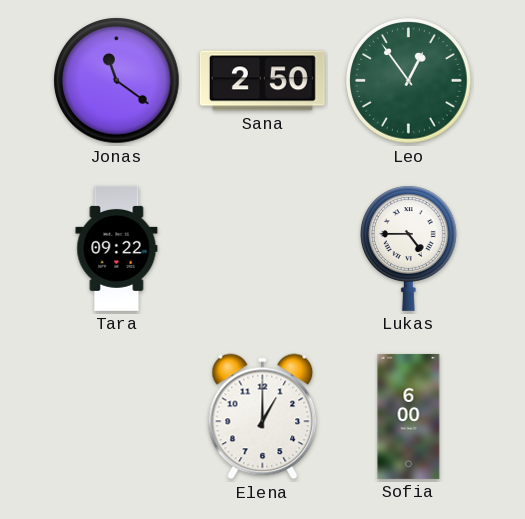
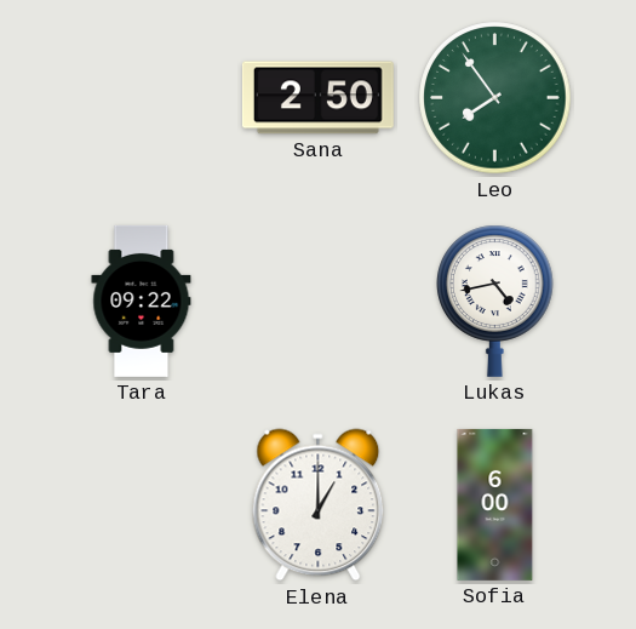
Jonas: 11:21 -> none (117, 81)
Leo: 12:54 -> 7:54 (495, 98)
Lukas: 4:45 -> 4:43 (495, 301)
